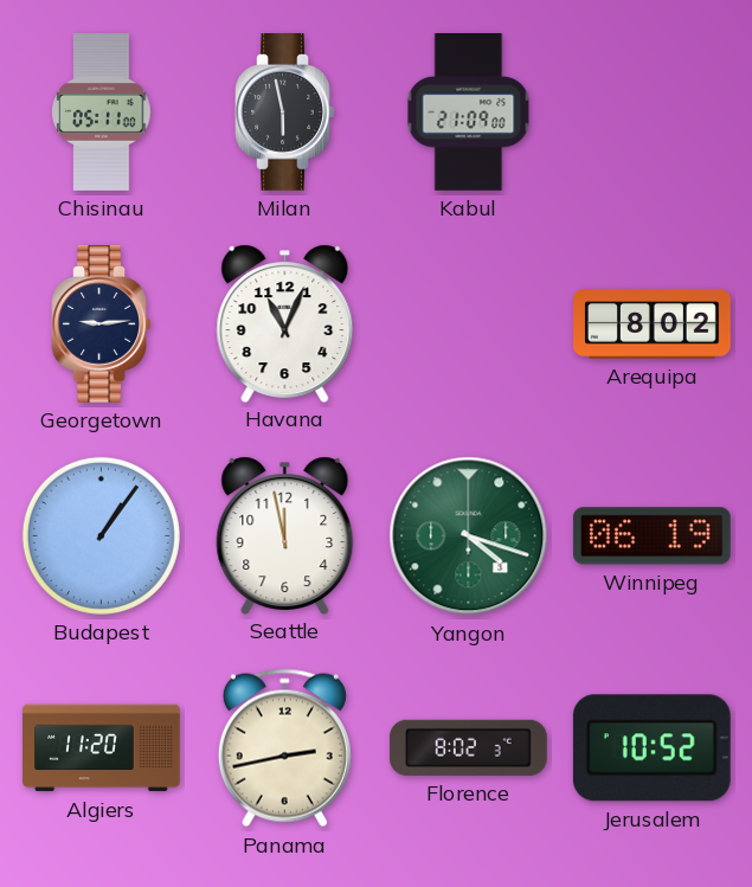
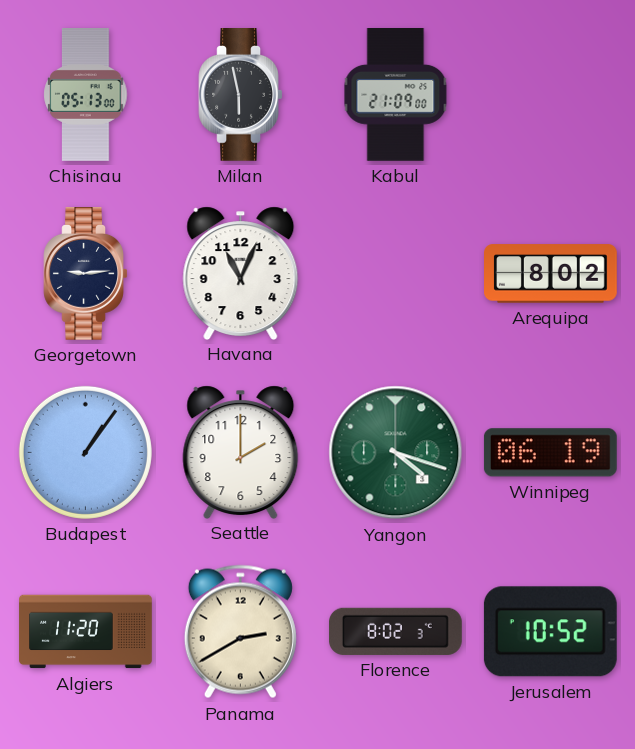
Chisinau: 05:11 -> 05:13 (86, 95)
Seattle: 11:58 -> 2:00 (241, 452)
Panama: 2:43 -> 2:40 (240, 632)
